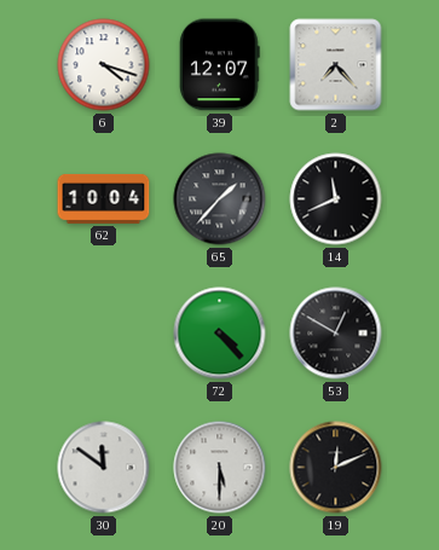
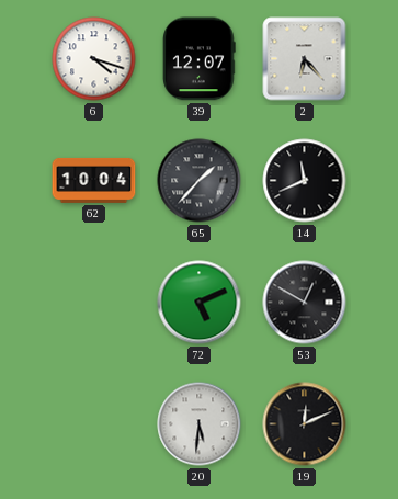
2: 7:23 -> 6:23 (305, 59)
72: 4:23 -> 5:11 (200, 303)
30: 11:51 -> none (104, 468)
20: 5:30 -> 5:31 (200, 424)
